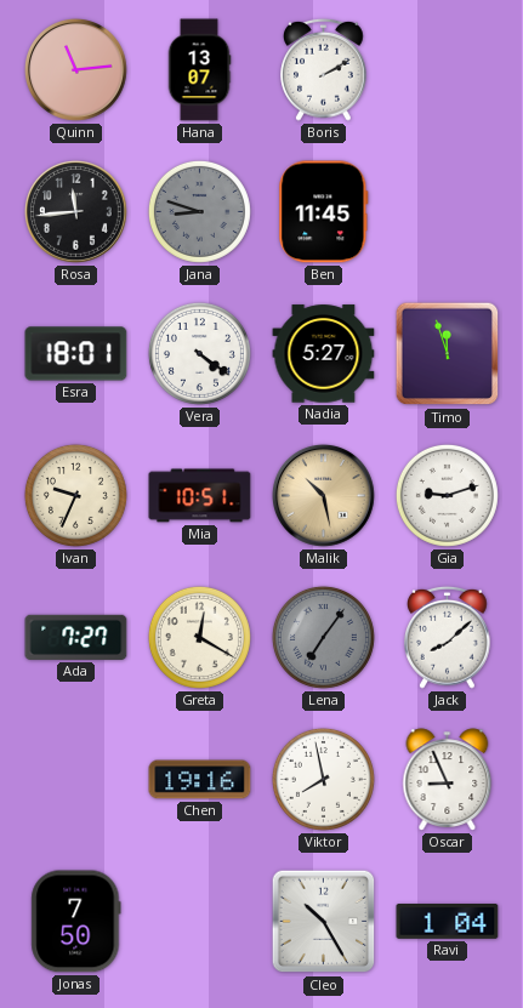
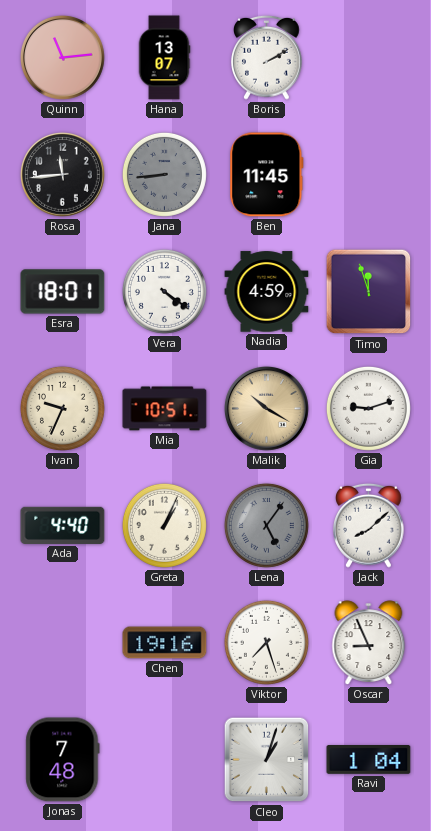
Jana: 8:48 -> 8:44 (164, 174)
Nadia: 5:27 -> 4:59 (267, 292)
Malik: 10:28 -> 10:20 (267, 409)
Ada: 7:27 -> 4:40 (63, 525)
Greta: 12:20 -> 1:04 (164, 525)
Lena: 7:06 -> 5:06 (266, 525)
Viktor: 7:58 -> 7:27 (266, 642)
Jonas: 7:50 -> 7:48 (63, 760)
Cleo: 10:25 -> 1:03 (267, 760)
